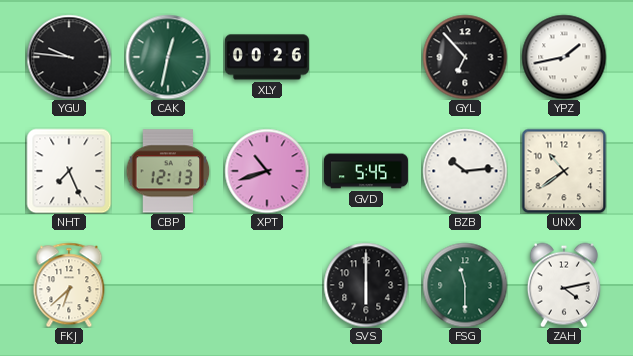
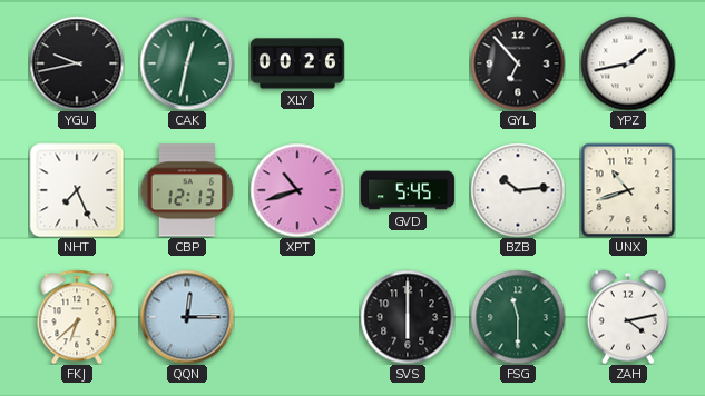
YGU: 9:46 -> 9:43 (77, 63)
UNX: 10:39 -> 10:42 (628, 190)
QQN: none -> 12:15 (187, 317)
